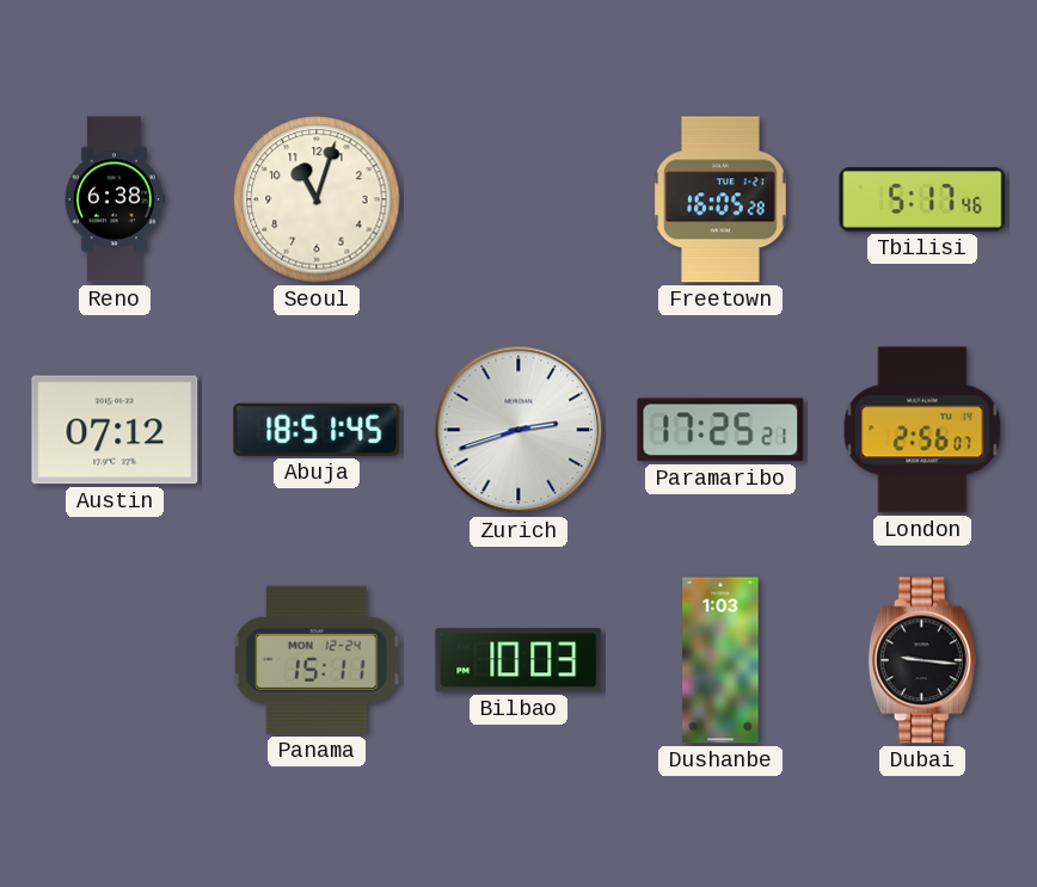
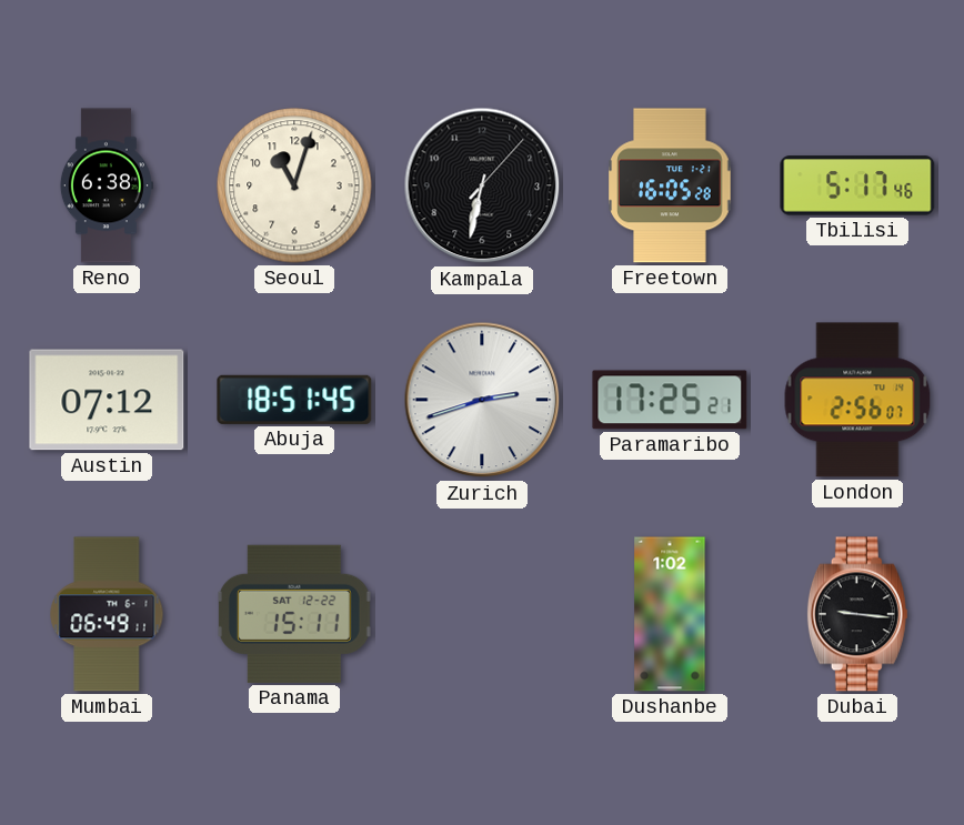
Kampala: none -> 6:32 (482, 185)
Mumbai: none -> 06:49 (107, 614)
Panama date: MON 12-24 -> SAT 12-22 (294, 614)
Bilbao: 10:03 -> none (518, 660)
Dushanbe: 1:03 -> 1:02 (670, 614)
